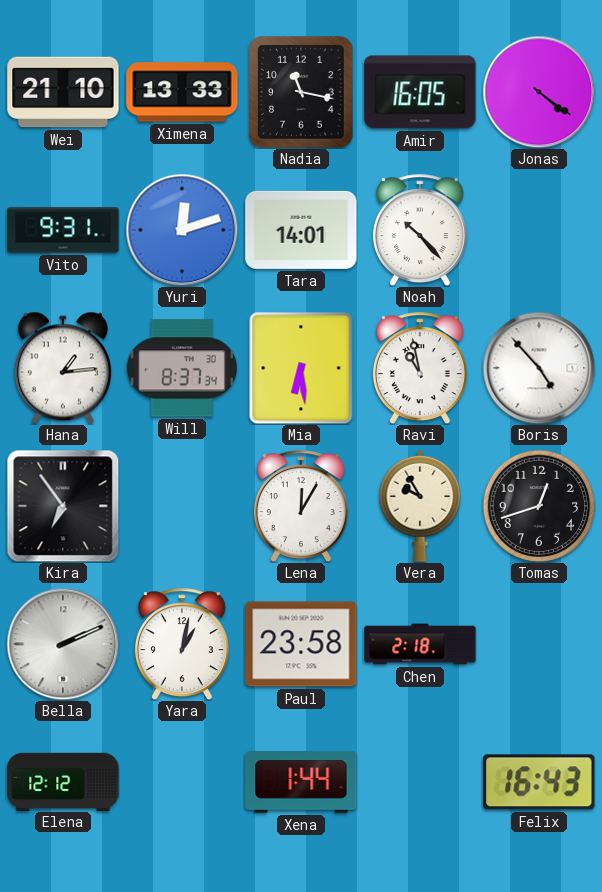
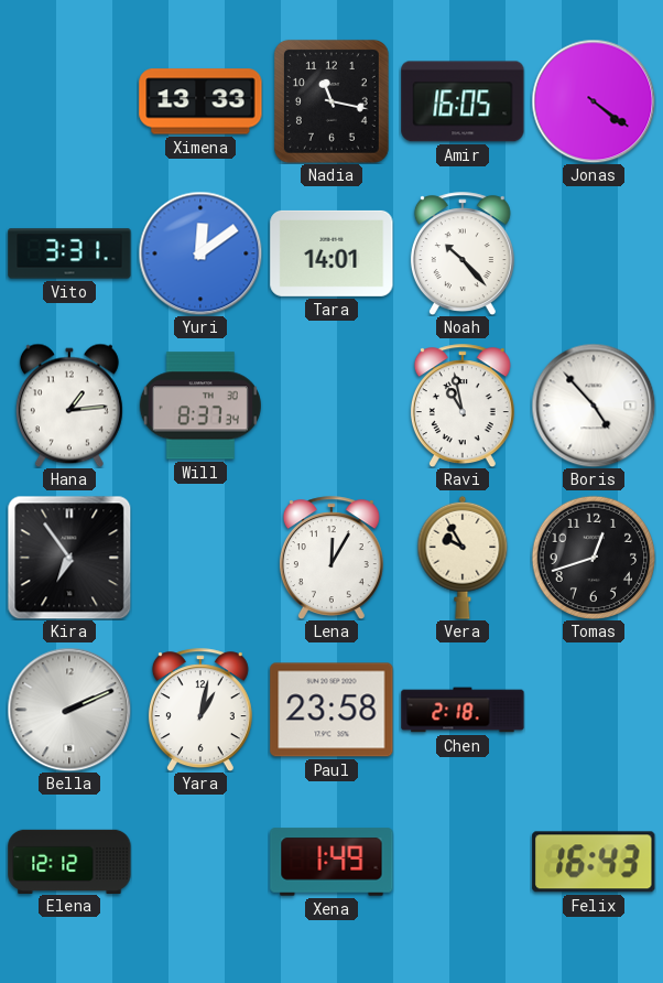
Wei: 21:10 -> none (63, 92)
Vito: 9:31 -> 3:31 (69, 253)
Yuri: 12:12 -> 12:09 (200, 253)
Mia: 6:29 -> none (301, 368)
Xena: 1:44 -> 1:49 (331, 862)
